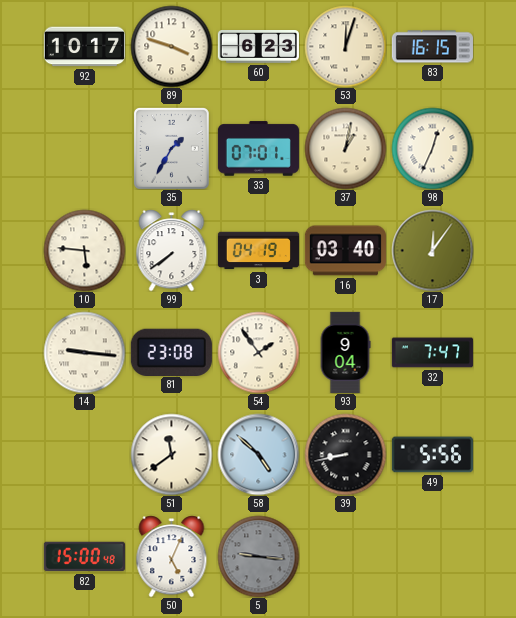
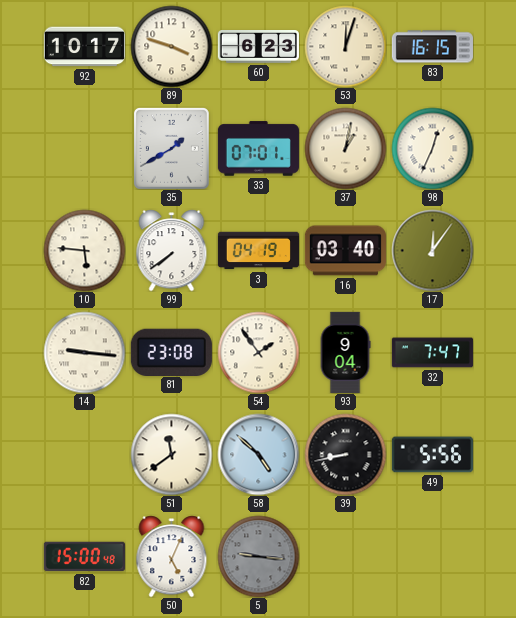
35: 1:35 -> 1:40 (171, 148)
